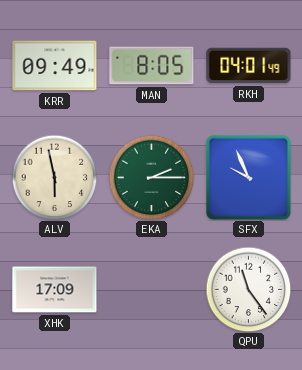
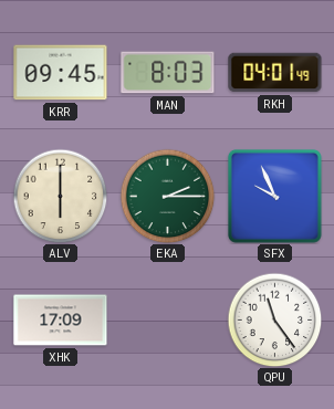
KRR: 09:49 -> 09:45 (61, 73)
MAN: 8:05 -> 8:03 (168, 73)
ALV: 5:58 -> 6:00 (60, 196)
